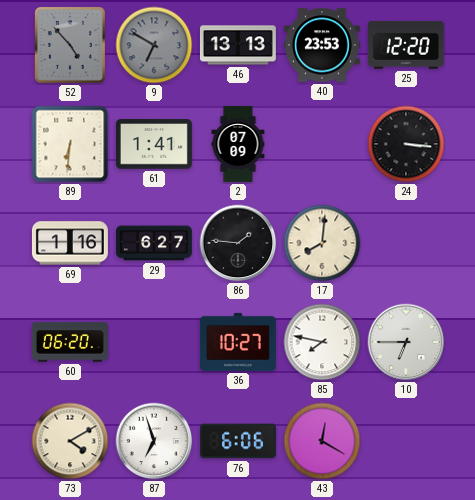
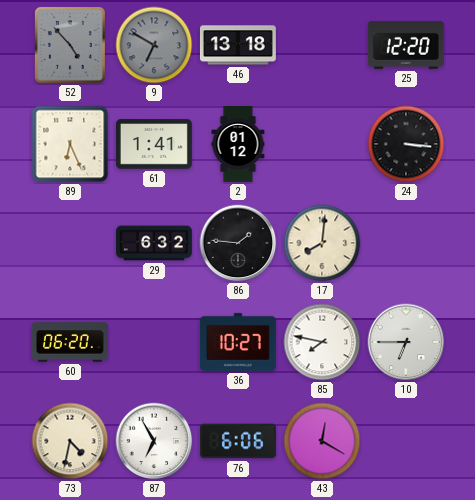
46: 13:13 -> 13:18 (238, 45)
40: 23:53 -> none (322, 45)
89: 6:31 -> 6:26 (70, 144)
2: 07:09 -> 01:12 (238, 144)
69: 1:16 -> none (70, 243)
29: 6:27 -> 6:32 (154, 243)
73: 4:10 -> 4:32 (70, 441)
87: 6:57 -> 6:55 (154, 441)
